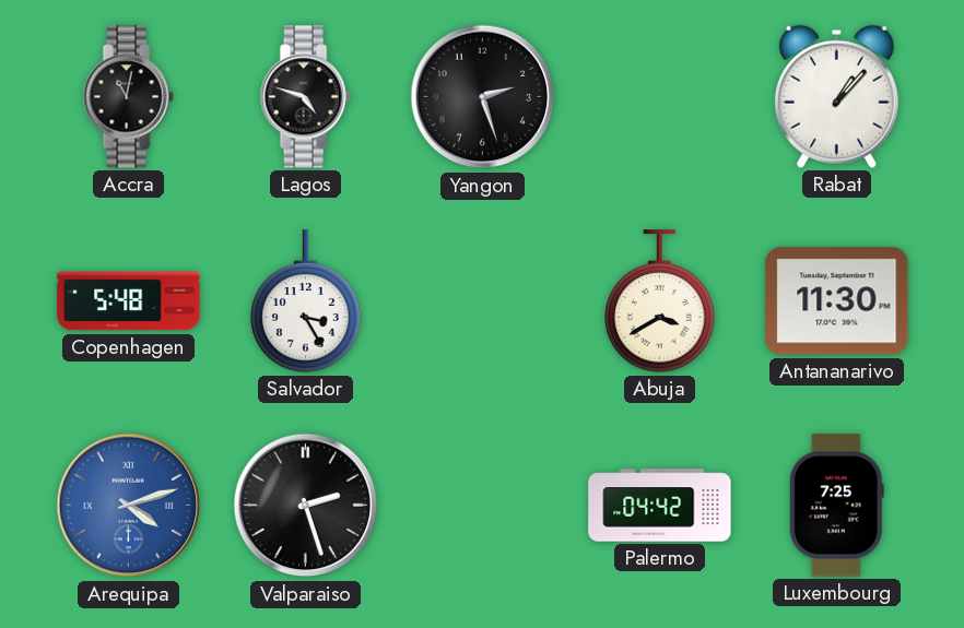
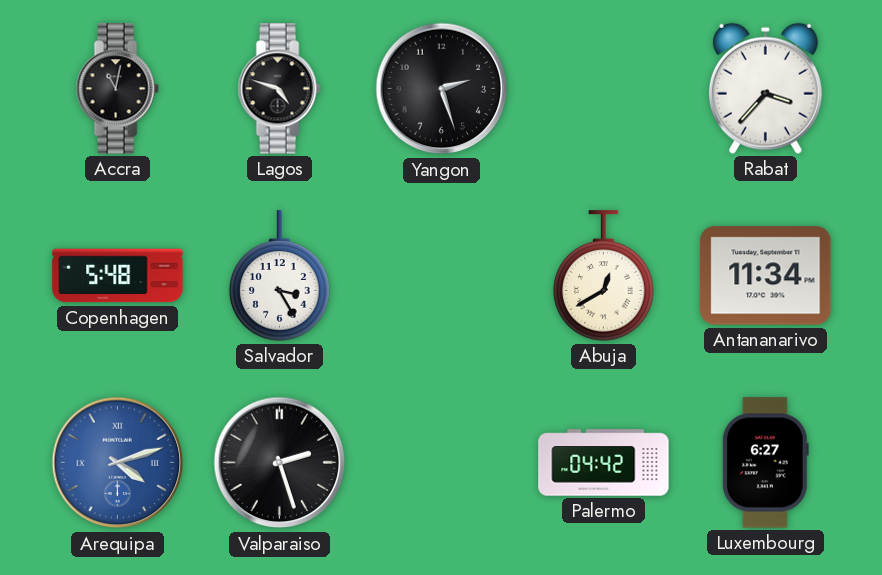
Rabat: 1:07 -> 3:37 (765, 88)
Abuja: 3:40 -> 12:40 (604, 276)
Antananarivo: 11:30 -> 11:34 (766, 276)
Luxembourg: 7:25 -> 6:27 (765, 463)
